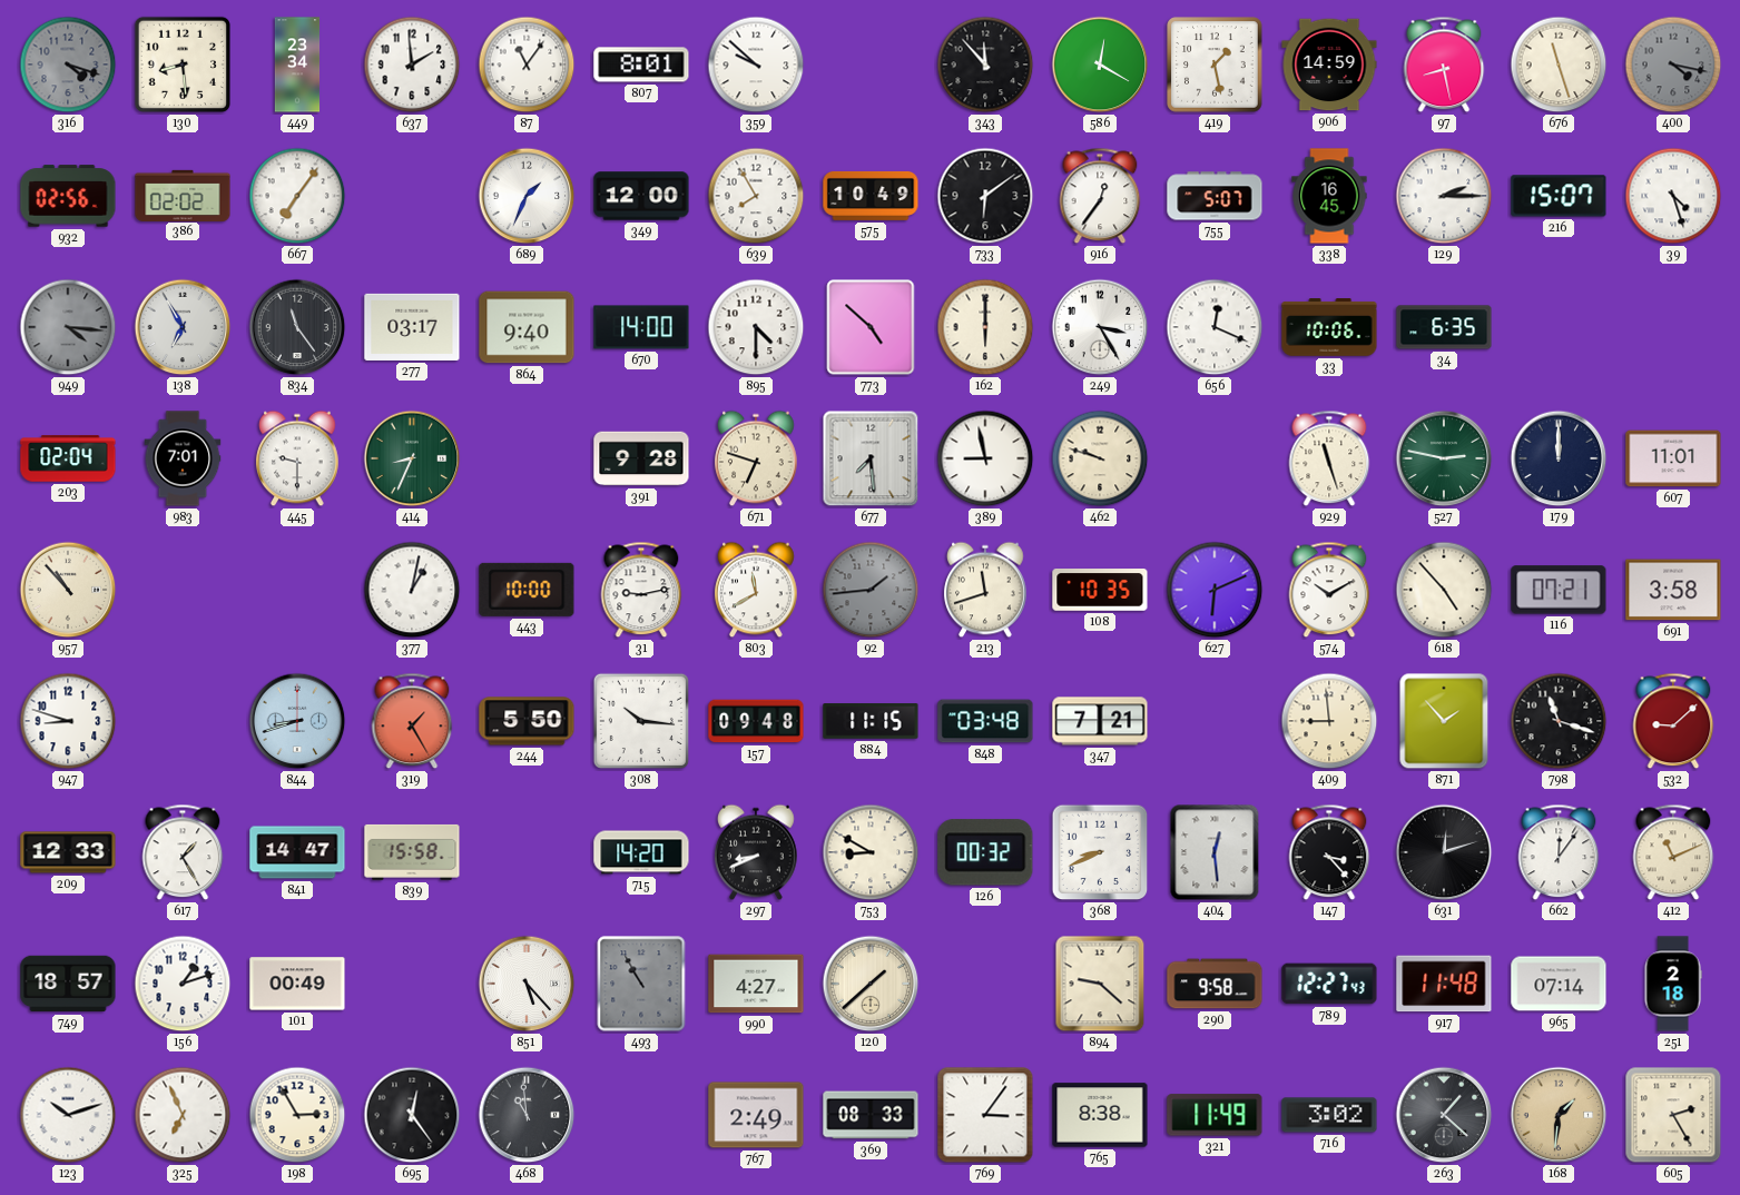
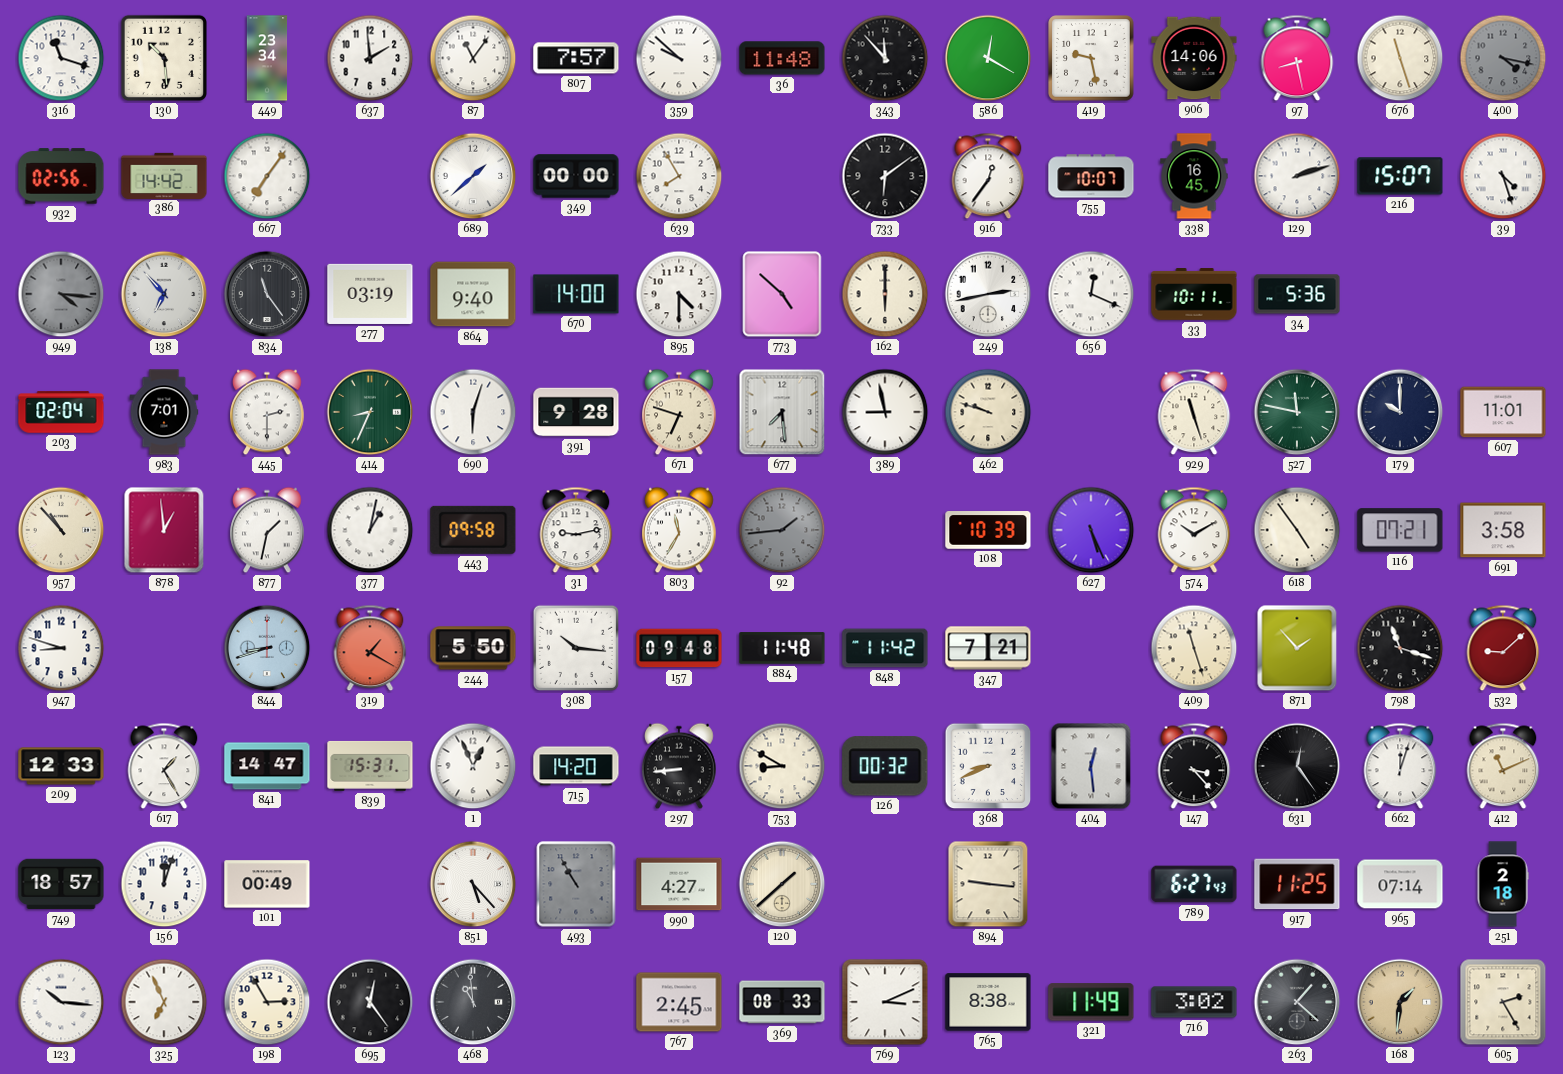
316: 4:18 -> 11:18 (61, 58)
316 dial: grey -> white (61, 58)
130: 8:29 -> 10:29 (164, 58)
807: 8:01 -> 7:57 (576, 58)
36: none -> 11:48 (782, 58)
419: 1:28 -> 9:28 (1091, 58)
906: 14:59 -> 14:06 (1194, 58)
386: 02:02 -> 14:42 (164, 175)
689: 1:34 -> 1:38 (473, 176)
349: 12:00 -> 00:00 (576, 176)
575: 10:49 -> none (871, 196)
755: 5:07 -> 10:07 (1091, 176)
129: 2:15 -> 2:12 (1297, 176)
138: 6:55 -> 6:53 (164, 294)
277: 03:17 -> 03:19 (370, 294)
249: 3:25 -> 2:43 (988, 294)
33: 10:06 -> 10:11 (1194, 294)
34: 6:35 -> 5:36 (1297, 294)
445: 9:30 -> 2:30 (267, 412)
690: none -> 6:03 (473, 412)
527: 2:47 -> 11:47 (1297, 412)
179: 12:00 -> 10:00 (1400, 412)
878: none -> 12:59 (164, 530)
877: none -> 1:32 (267, 530)
443: 10:00 -> 09:58 (473, 530)
803: 11:40 -> 11:35 (679, 530)
213: 11:42 -> none (985, 590)
108: 10:35 -> 10:39 (988, 530)
627: 6:11 -> 5:26 (1091, 530)
618: 4:53 -> 4:54 (1297, 530)
319: 1:25 -> 1:20 (370, 648)
884: 11:15 -> 11:48 (782, 648)
848: 03:48 -> 11:42 (885, 648)
409: 8:59 -> 11:27 (1194, 648)
839: 15:58 -> 15:31 (370, 766)
1: none -> 12:56 (473, 766)
297: 8:41 -> 8:44 (679, 766)
631: 12:12 -> 12:24 (1297, 766)
662: 12:06 -> 12:03 (1400, 766)
156: 1:12 -> 12:03 (164, 884)
894: 9:22 -> 9:16 (988, 884)
290: 9:58 -> none (1215, 984)
789: 12:27 -> 6:27 (1194, 884)
917: 11:48 -> 11:25 (1297, 884)
123: 10:12 -> 10:16 (61, 1002)
767: 2:49 -> 2:45 (679, 1002)
769: 3:06 -> 3:11 (885, 1002)
